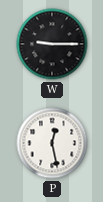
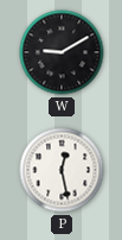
W: 9:15 -> 9:10 (62, 52)
